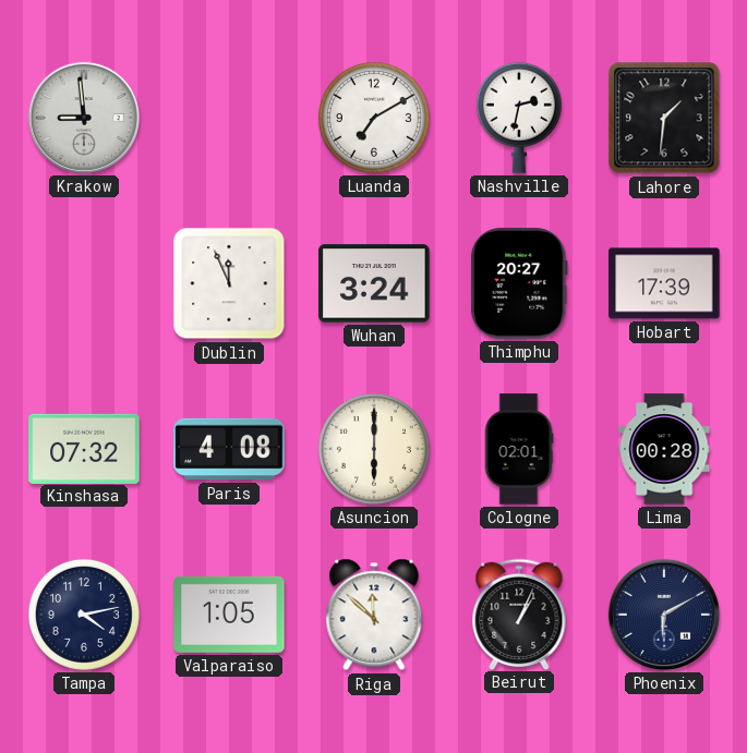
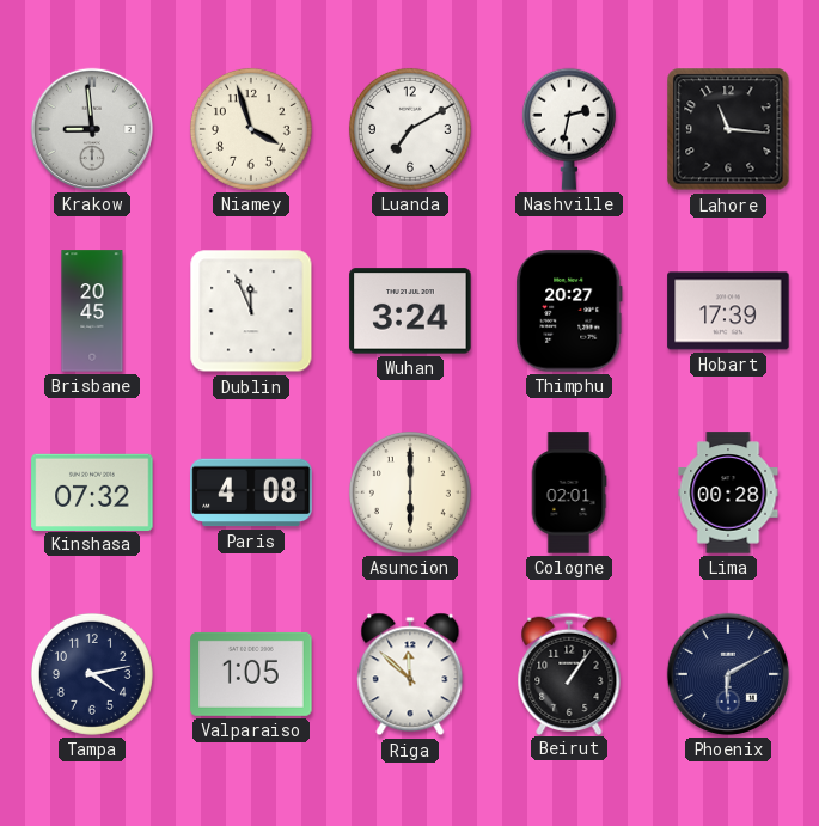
Niamey: none -> 3:57 (251, 129)
Lahore: 1:31 -> 11:16 (728, 129)
Brisbane: none -> 20:45 (92, 311)
Beirut: 1:04 -> 1:06 (569, 673)
